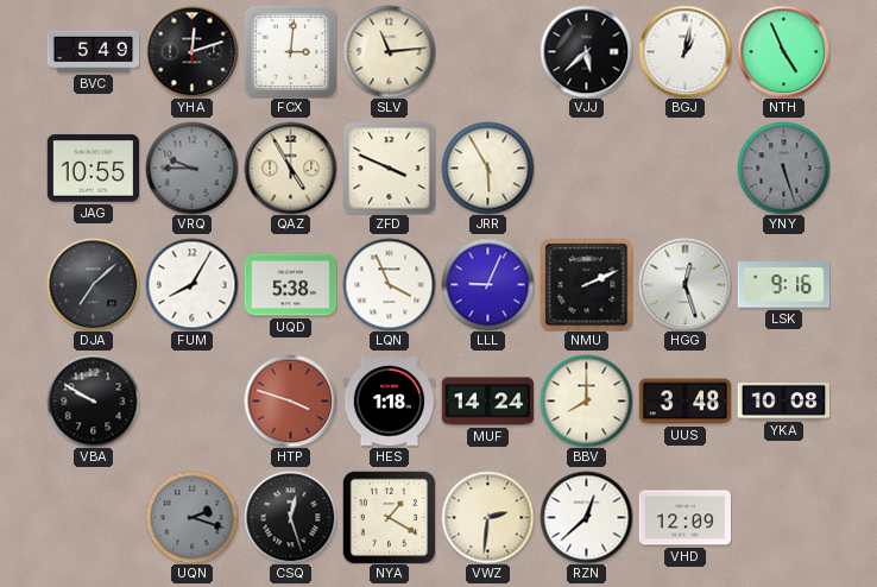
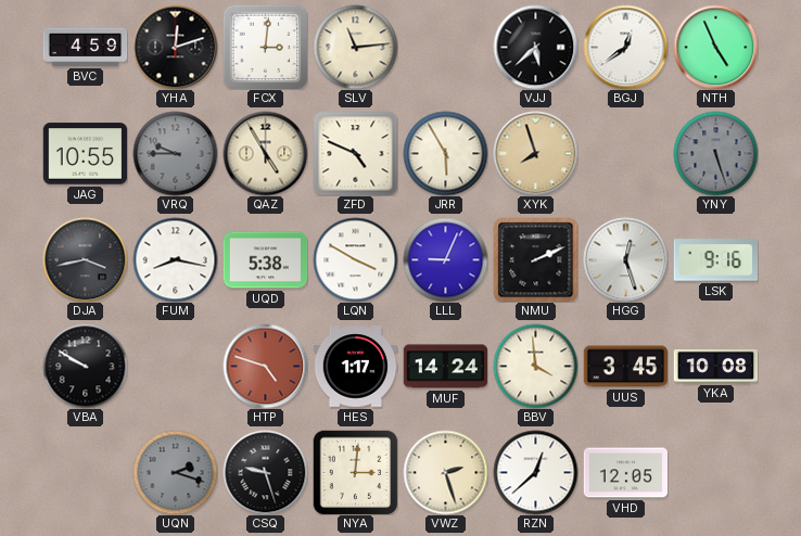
BVC: 5:49 -> 4:59 (85, 47)
BGJ: 1:02 -> 12:39 (625, 47)
ZFD: 3:49 -> 4:49 (355, 153)
XYK: none -> 7:57 (535, 153)
DJA: 7:08 -> 3:43 (85, 259)
FUM: 8:05 -> 8:17 (175, 259)
LQN: 3:56 -> 3:50 (355, 259)
HTP: 3:48 -> 4:48 (265, 366)
HES: 1:18 -> 1:17 (355, 367)
BBV: 8:00 -> 3:59 (535, 366)
UUS: 3:48 -> 3:45 (625, 367)
CSQ: 12:27 -> 9:27 (265, 472)
NYA: 1:20 -> 3:01 (355, 472)
VWZ: 2:31 -> 2:27 (445, 472)
VHD: 12:09 -> 12:05 (625, 473)
